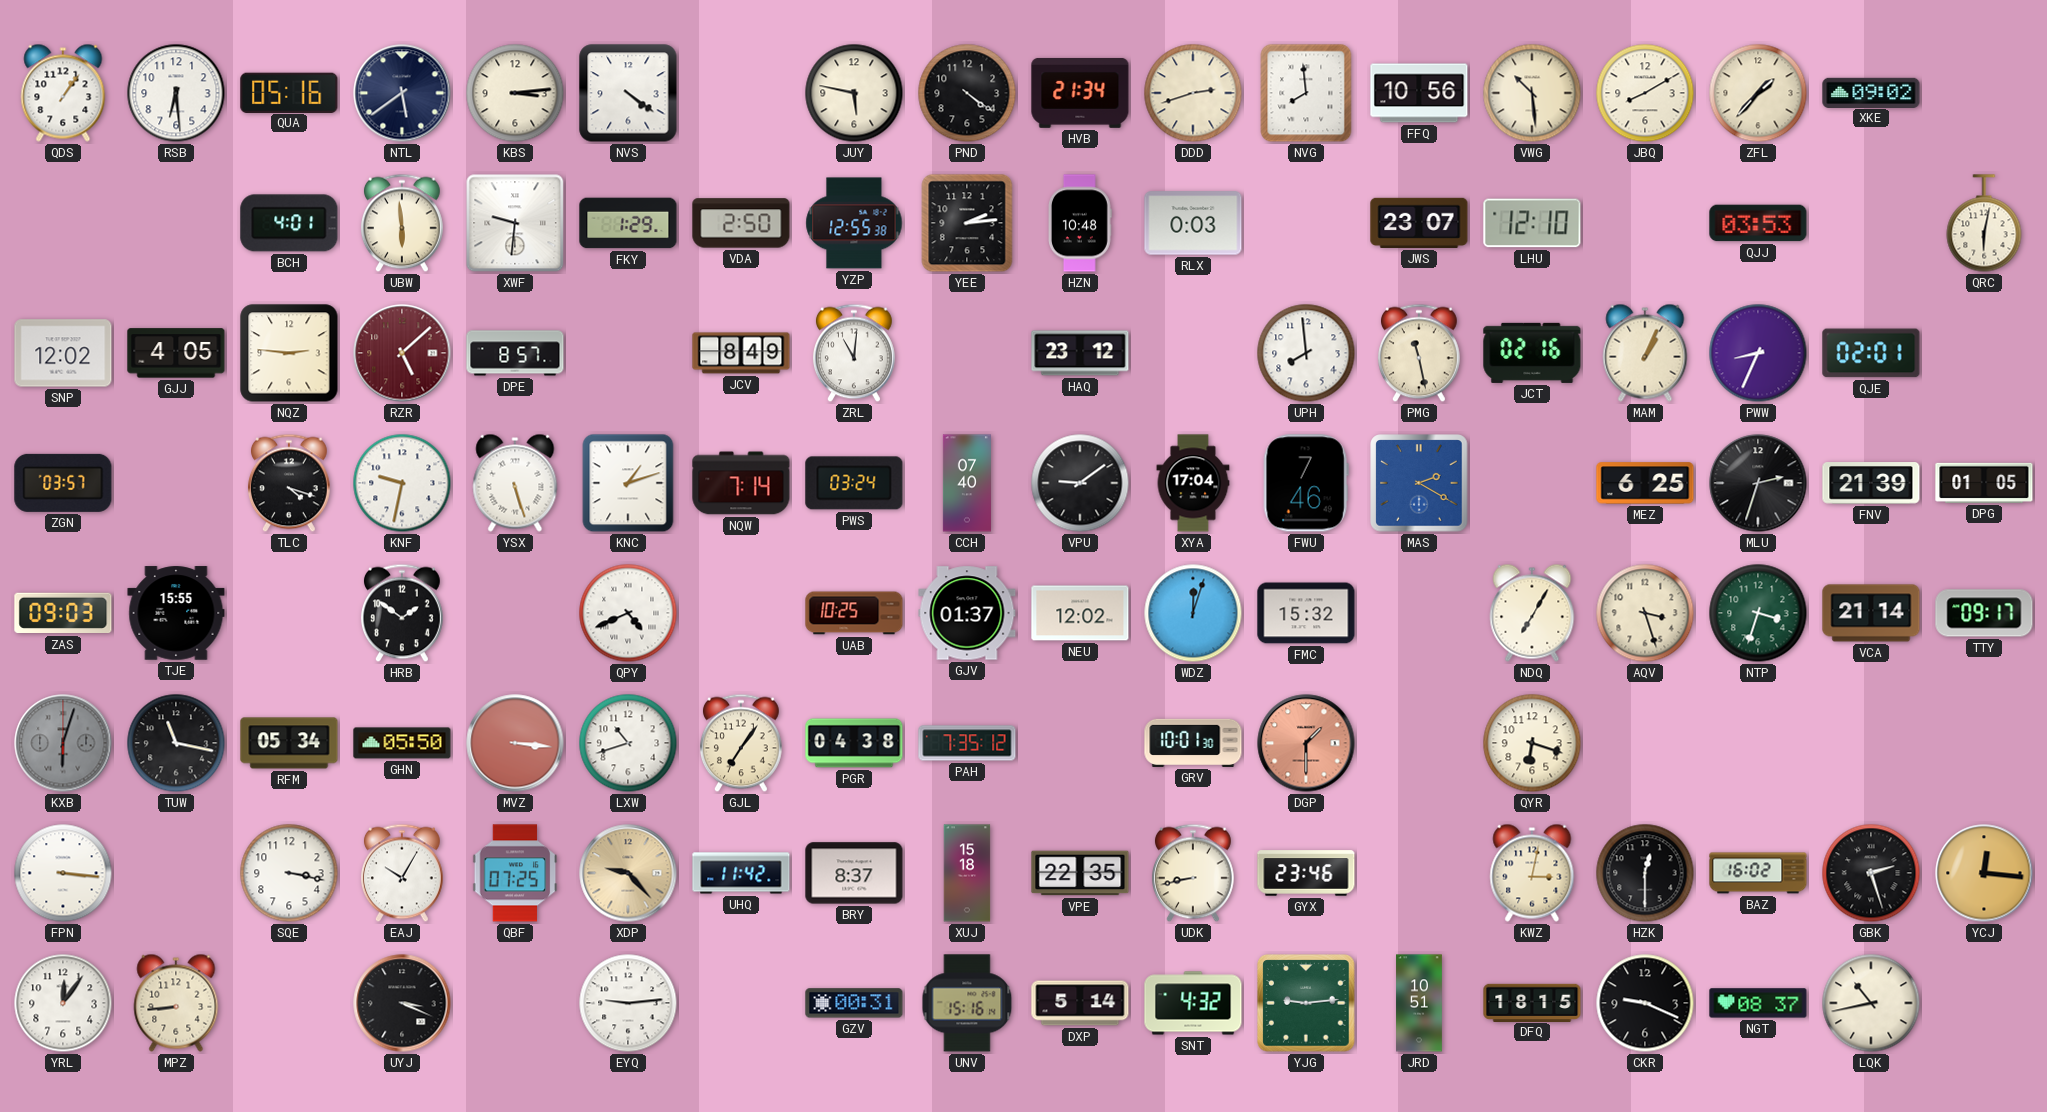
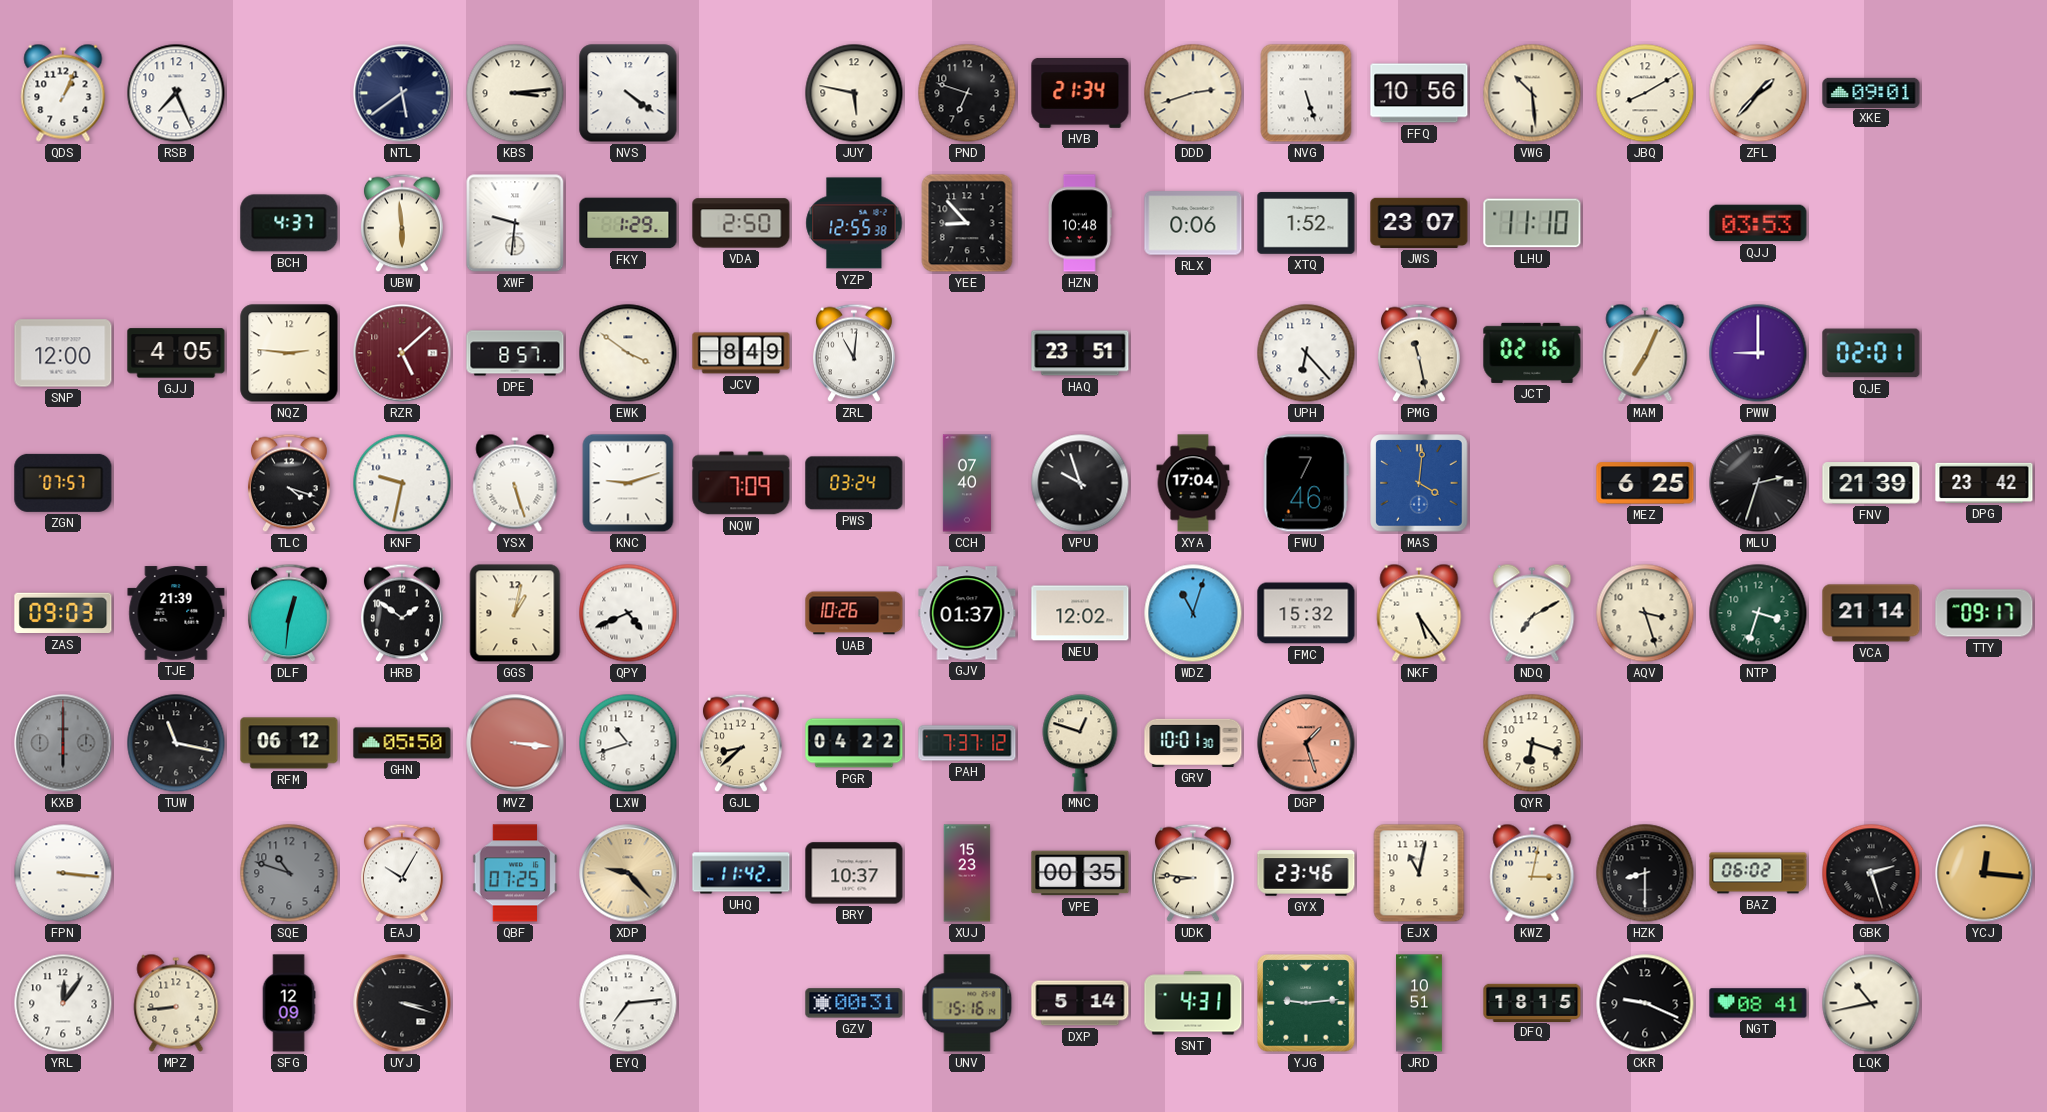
QDS: 1:06 -> 1:04 (63, 93)
RSB: 6:29 -> 7:26 (176, 93)
QUA: 05:16 -> none (289, 92)
PND: 4:21 -> 6:48 (967, 93)
NVG: 7:59 -> 5:27 (1306, 93)
XKE: 09:02 -> 09:01 (1871, 92)
BCH: 4:01 -> 4:37 (289, 223)
YEE: 2:14 -> 8:53 (967, 223)
RLX: 0:03 -> 0:06 (1193, 223)
XTQ: none -> 1:52 (1306, 223)
LHU: 12:10 -> 11:10 (1532, 223)
QRC: 6:02 -> none (1984, 223)
SNP: 12:02 -> 12:00 (63, 353)
EWK: none -> 3:51 (628, 353)
HAQ: 23:12 -> 23:51 (1080, 353)
UPH: 7:59 -> 6:23 (1306, 353)
MAM: 1:04 -> 7:04 (1645, 353)
PWW: 8:34 -> 9:00 (1758, 353)
ZGN: 03:57 -> 07:57 (63, 483)
KNC: 1:12 -> 9:12 (628, 483)
NQW: 7:14 -> 7:09 (741, 483)
VPU: 9:09 -> 9:57 (1080, 483)
MAS: 2:20 -> 4:01 (1419, 483)
DPG: 01:05 -> 23:42 (1984, 483)
TJE: 15:55 -> 21:39 (176, 613)
DLF: none -> 12:31 (289, 613)
GGS: none -> 1:02 (515, 613)
UAB: 10:25 -> 10:26 (854, 613)
WDZ: 12:03 -> 11:03 (1193, 613)
NKF: none -> 5:24 (1419, 613)
NDQ: 7:05 -> 7:10 (1532, 613)
KXB: 6:03 -> 6:00 (63, 743)
RFM: 05:34 -> 06:12 (289, 743)
GJL: 7:06 -> 8:38 (741, 743)
PGR: 04:38 -> 04:22 (854, 743)
PAH: 7:35 -> 7:37 (967, 743)
MNC: none -> 12:48 (1080, 743)
DGP: 1:30 -> 1:27 (1306, 743)
SQE: 3:17 -> 10:48 (289, 873)
SQE dial: white -> grey (289, 873)
BRY: 8:37 -> 10:37 (854, 873)
XUJ: 15:18 -> 15:23 (967, 873)
VPE: 22:35 -> 00:35 (1080, 873)
UDK: 8:43 -> 8:46 (1193, 873)
EJX: none -> 11:02 (1419, 873)
HZK: 12:30 -> 8:30 (1645, 873)
BAZ: 16:02 -> 06:02 (1758, 873)
SFG: none -> 12:09 (289, 1003)
UYJ: 3:19 -> 3:18 (402, 1003)
EYQ: 9:14 -> 7:14 (628, 1003)
SNT: 4:32 -> 4:31 (1193, 1003)
NGT: 08:37 -> 08:41 (1758, 1003)
